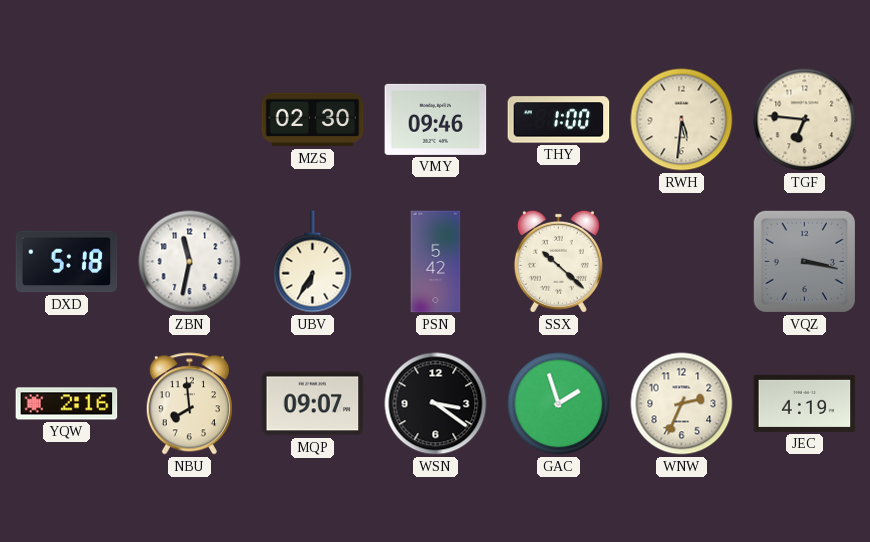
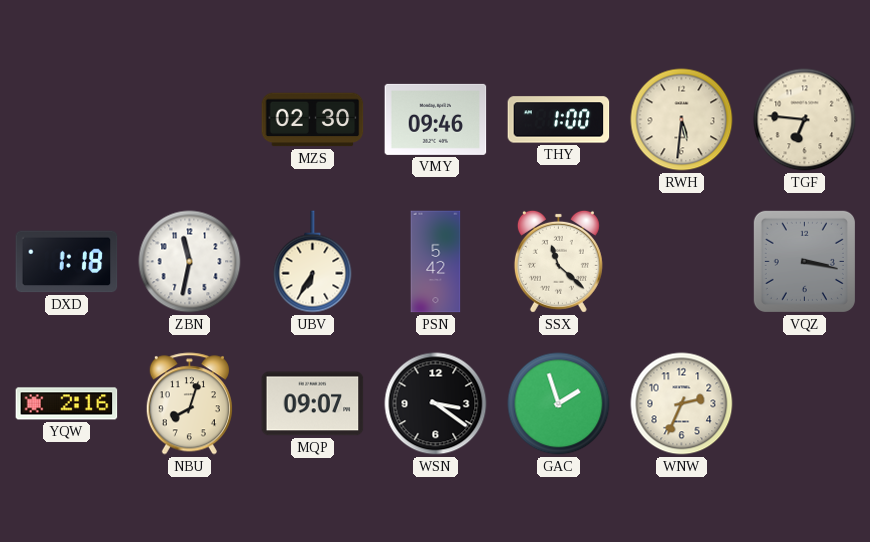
DXD: 5:18 -> 1:18 (67, 262)
SSX: 10:22 -> 11:22 (558, 261)
NBU: 7:59 -> 8:03 (189, 404)
JEC: 4:19 -> none (805, 403)
